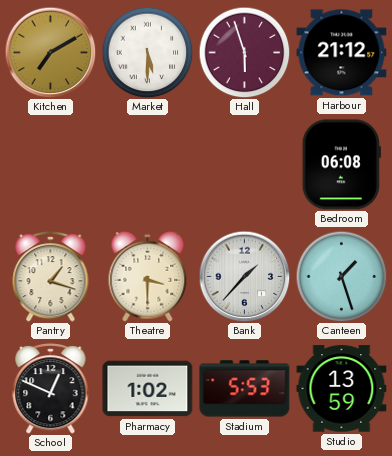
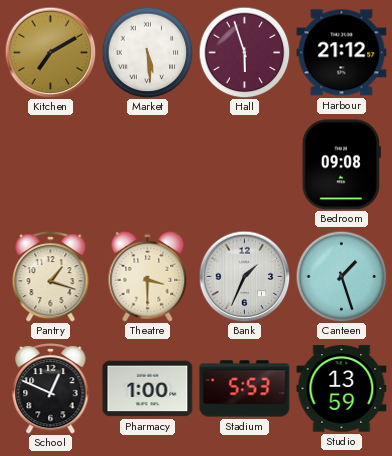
Market: 5:30 -> 5:29 (147, 52)
Bedroom: 06:08 -> 09:08 (341, 165)
Bank: 1:37 -> 1:34 (244, 276)
Pharmacy: 1:02 -> 1:00 (148, 389)
